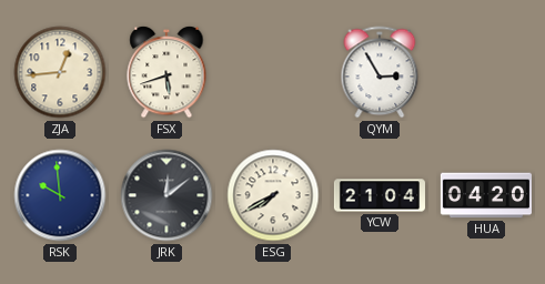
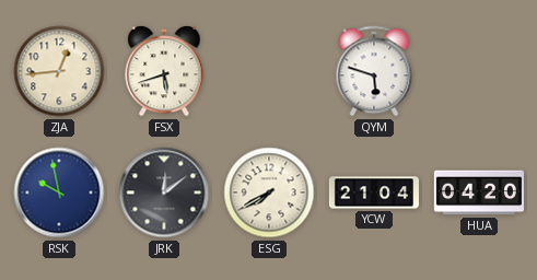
QYM: 2:55 -> 5:48 (374, 71)
RSK: 9:59 -> 9:58 (59, 192)
